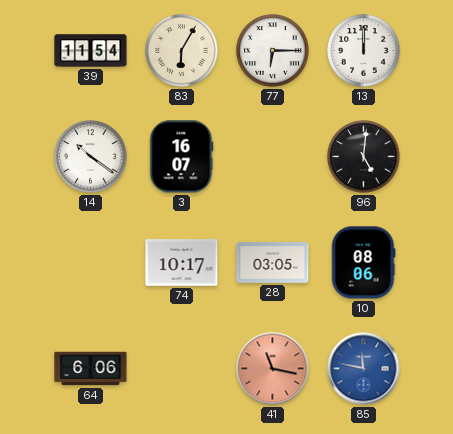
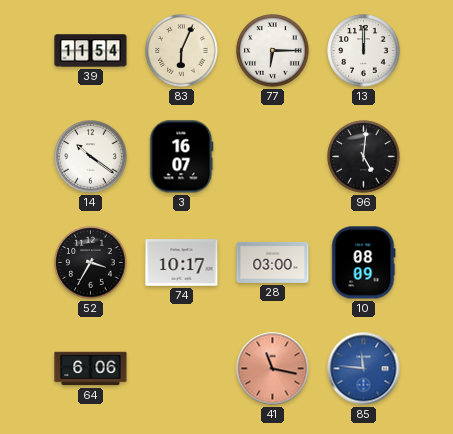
83: 6:05 -> 6:04 (182, 51)
52: none -> 3:35 (91, 263)
28: 03:05 -> 03:00 (273, 263)
10: 08:06 -> 08:09 (363, 263)
85: 11:47 -> 11:46 (364, 369)
